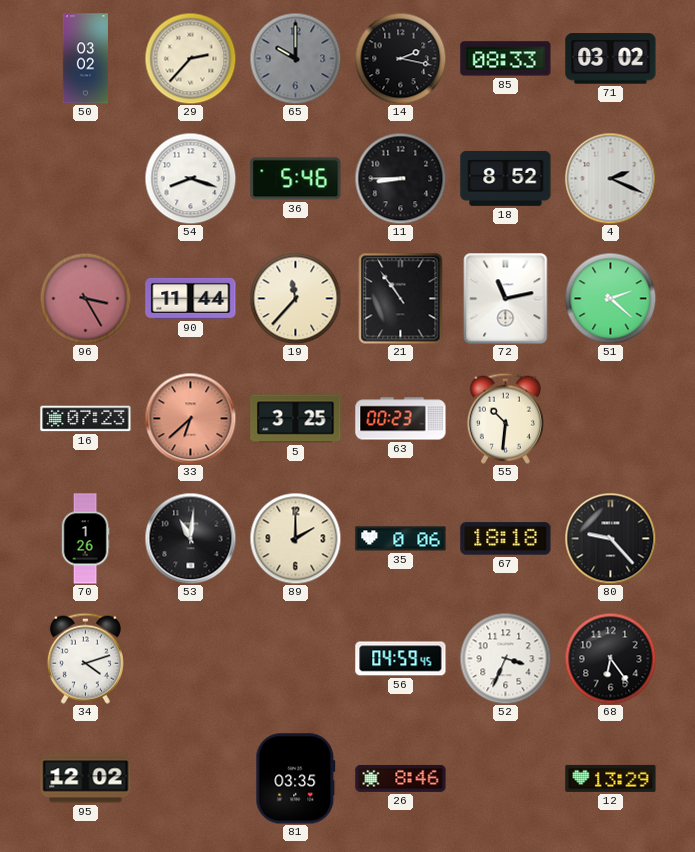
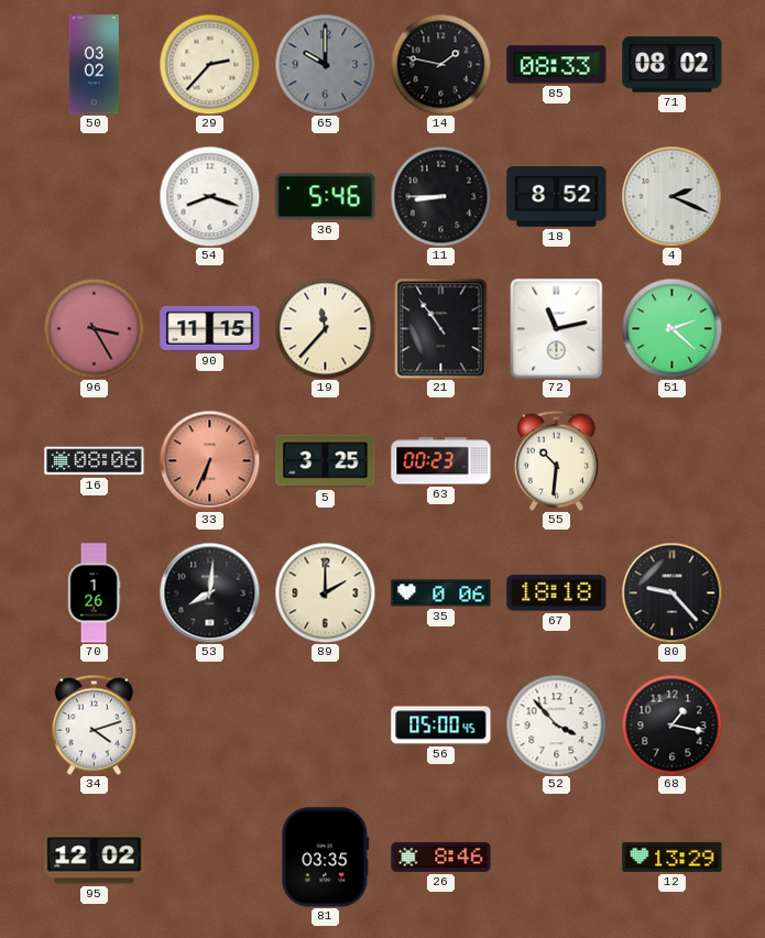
14: 2:17 -> 1:47 (440, 64)
71: 03:02 -> 08:02 (673, 65)
90: 11:44 -> 11:15 (210, 328)
16: 07:23 -> 08:06 (95, 461)
33: 6:38 -> 6:34 (209, 460)
53: 11:01 -> 8:01 (209, 592)
56: 04:59 -> 05:00 (441, 726)
52: 3:34 -> 3:53 (556, 724)
68: 6:24 -> 1:17 (671, 724)
